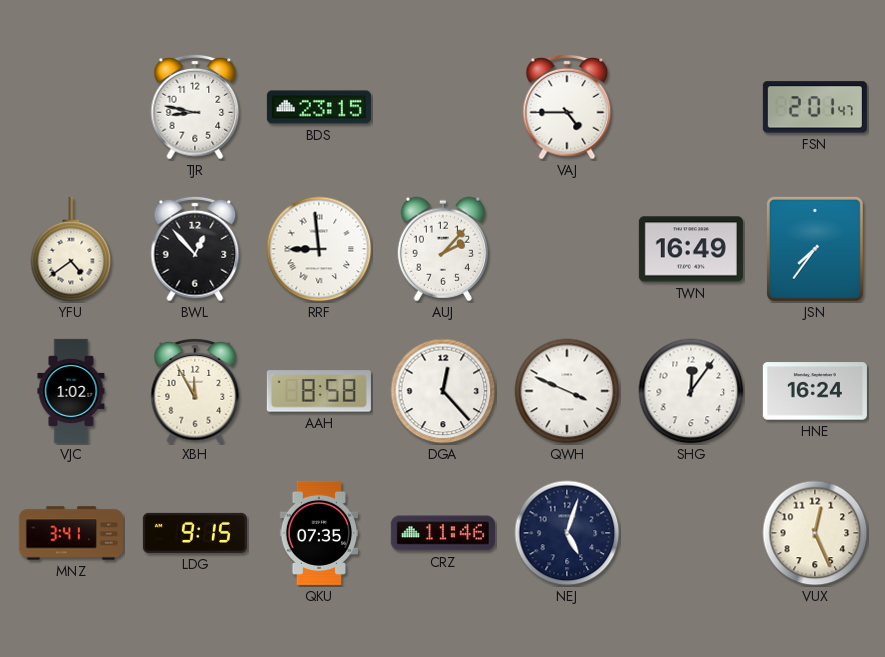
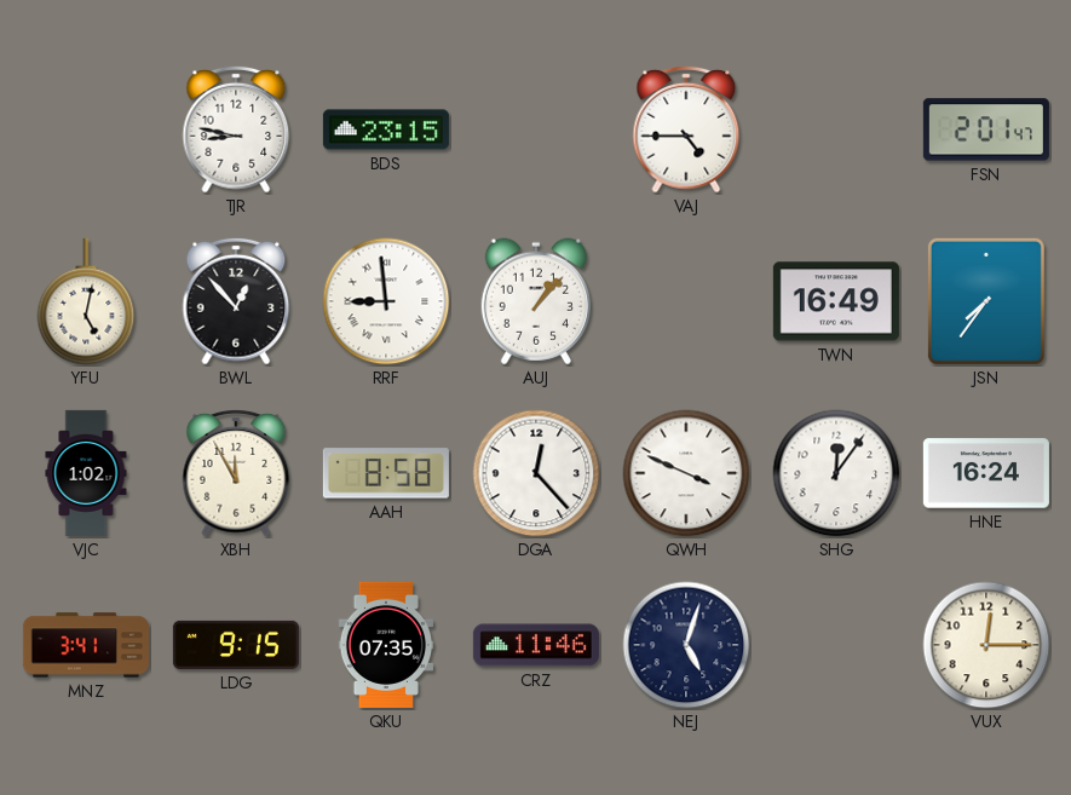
YFU: 4:39 -> 5:02 (86, 301)
AUJ: 2:07 -> 1:07 (536, 301)
VUX: 12:26 -> 12:15 (986, 645)
